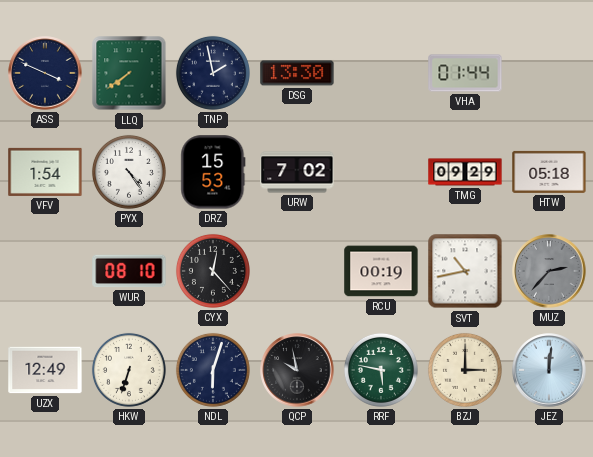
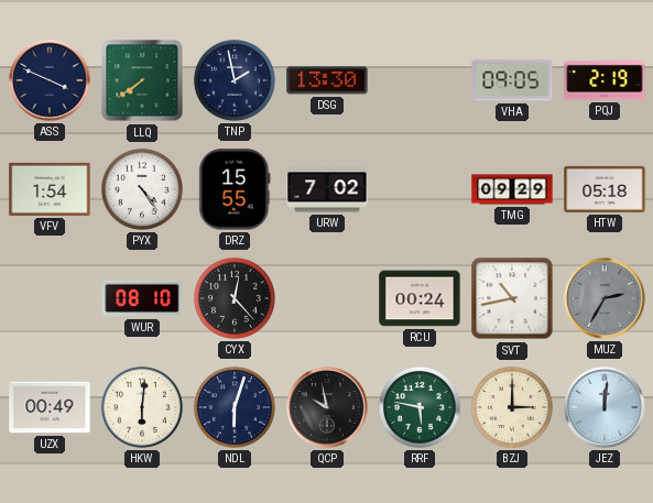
VHA: 01:44 -> 09:05 (512, 80)
PQJ: none -> 2:19 (605, 80)
DRZ: 15:53 -> 15:55 (235, 189)
RCU: 00:19 -> 00:24 (420, 298)
MUZ: 2:37 -> 2:35 (605, 298)
UZX: 12:49 -> 00:49 (50, 407)
HKW: 6:33 -> 6:01 (142, 407)
